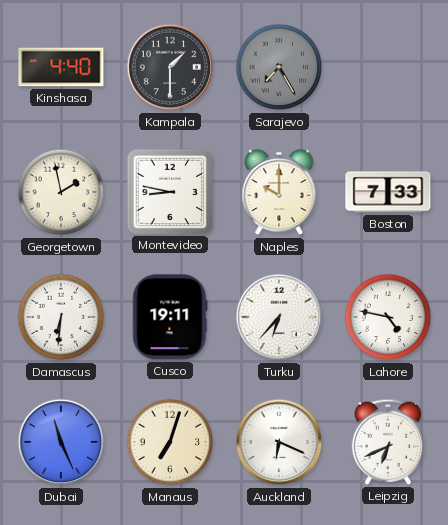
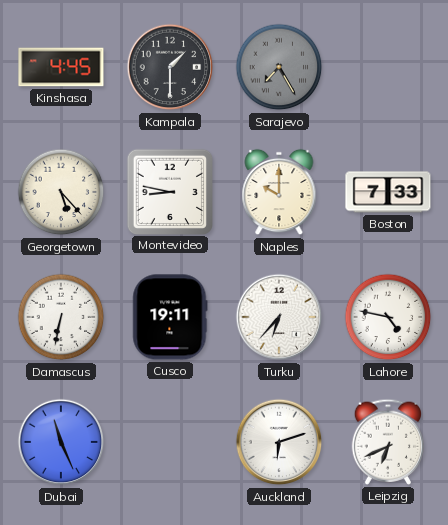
Kinshasa: 4:40 -> 4:45 (61, 67)
Georgetown: 1:58 -> 5:23 (61, 192)
Damascus: 6:31 -> 6:32 (61, 317)
Manaus: 7:03 -> none (170, 442)
Auckland: 6:19 -> 6:12 (279, 442)
